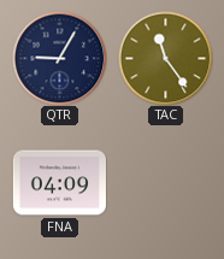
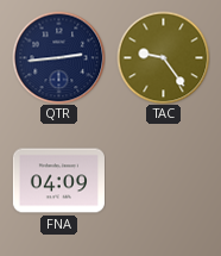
QTR: 9:05 -> 2:44 (58, 57)
TAC: 11:24 -> 9:24 (163, 57)
